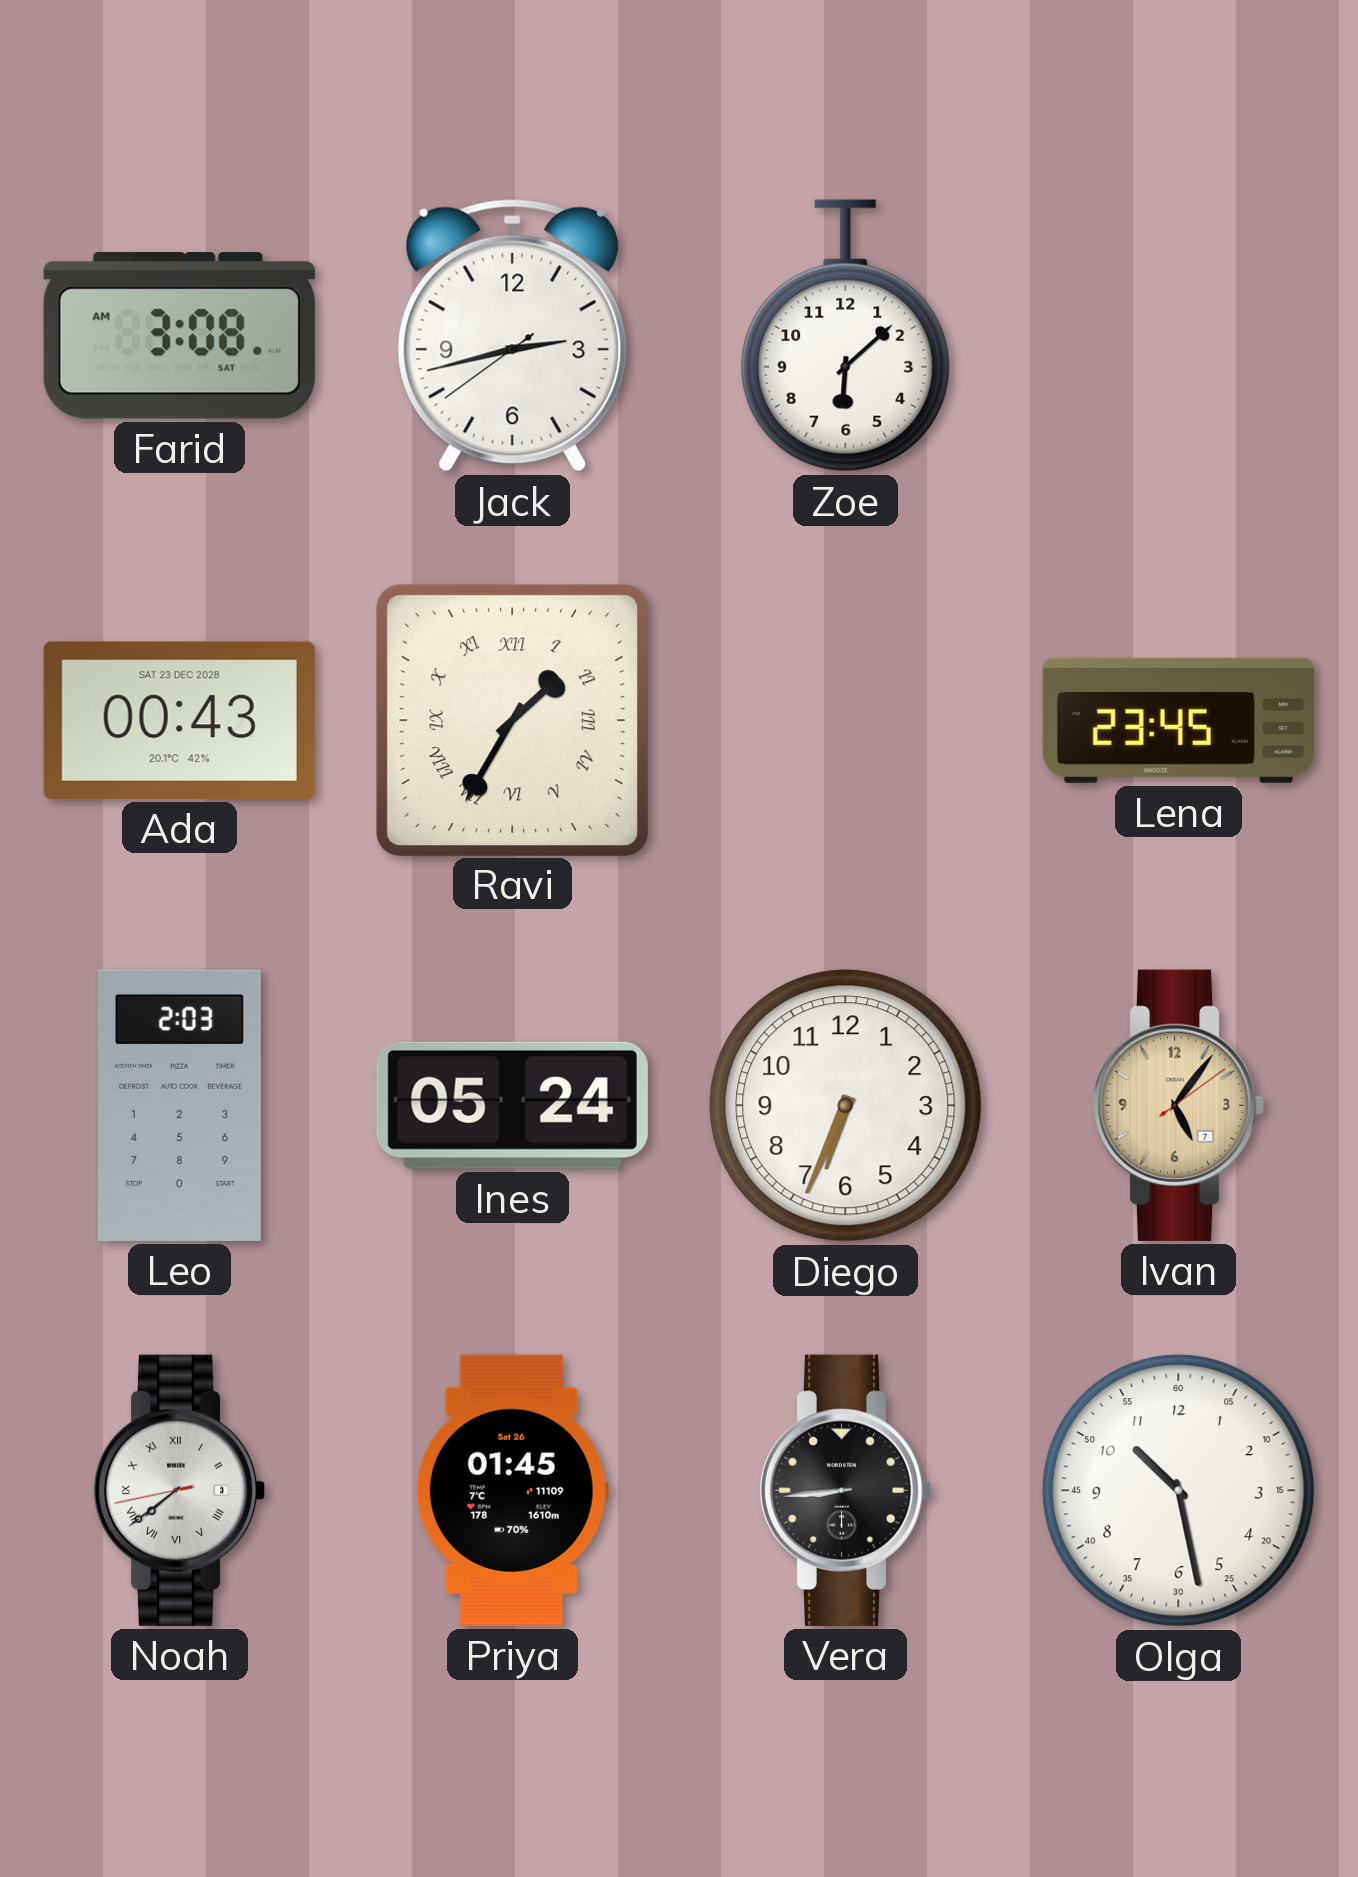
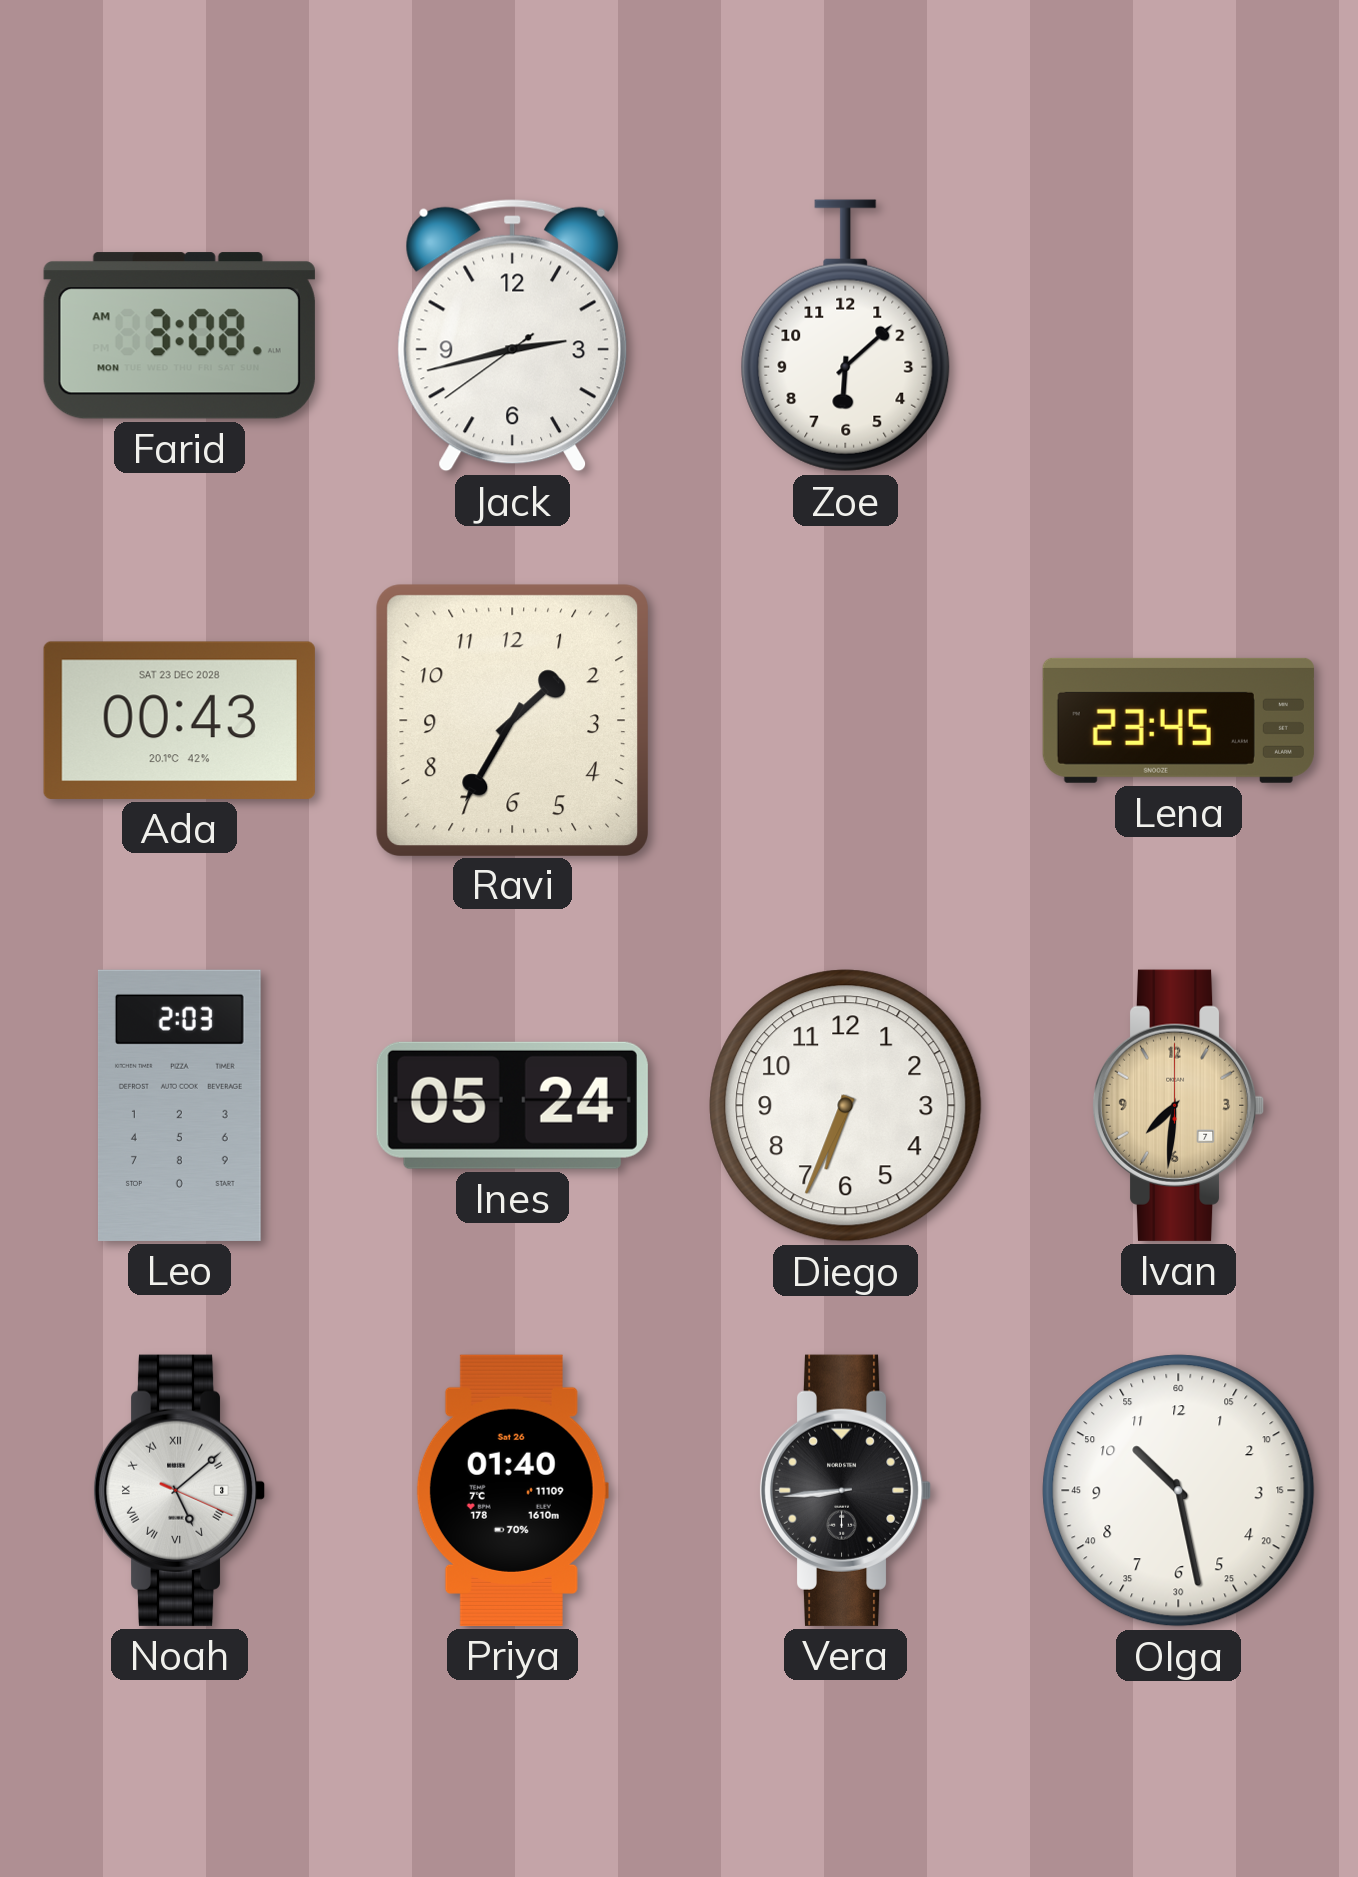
Farid date: SAT -> MON (179, 336)
Ravi numerals: Roman -> Arabic (512, 720)
Ivan: 5:06 -> 7:31 (1178, 1105)
Noah: 7:38 -> 5:08 (179, 1490)
Priya: 01:45 -> 01:40 (512, 1490)
